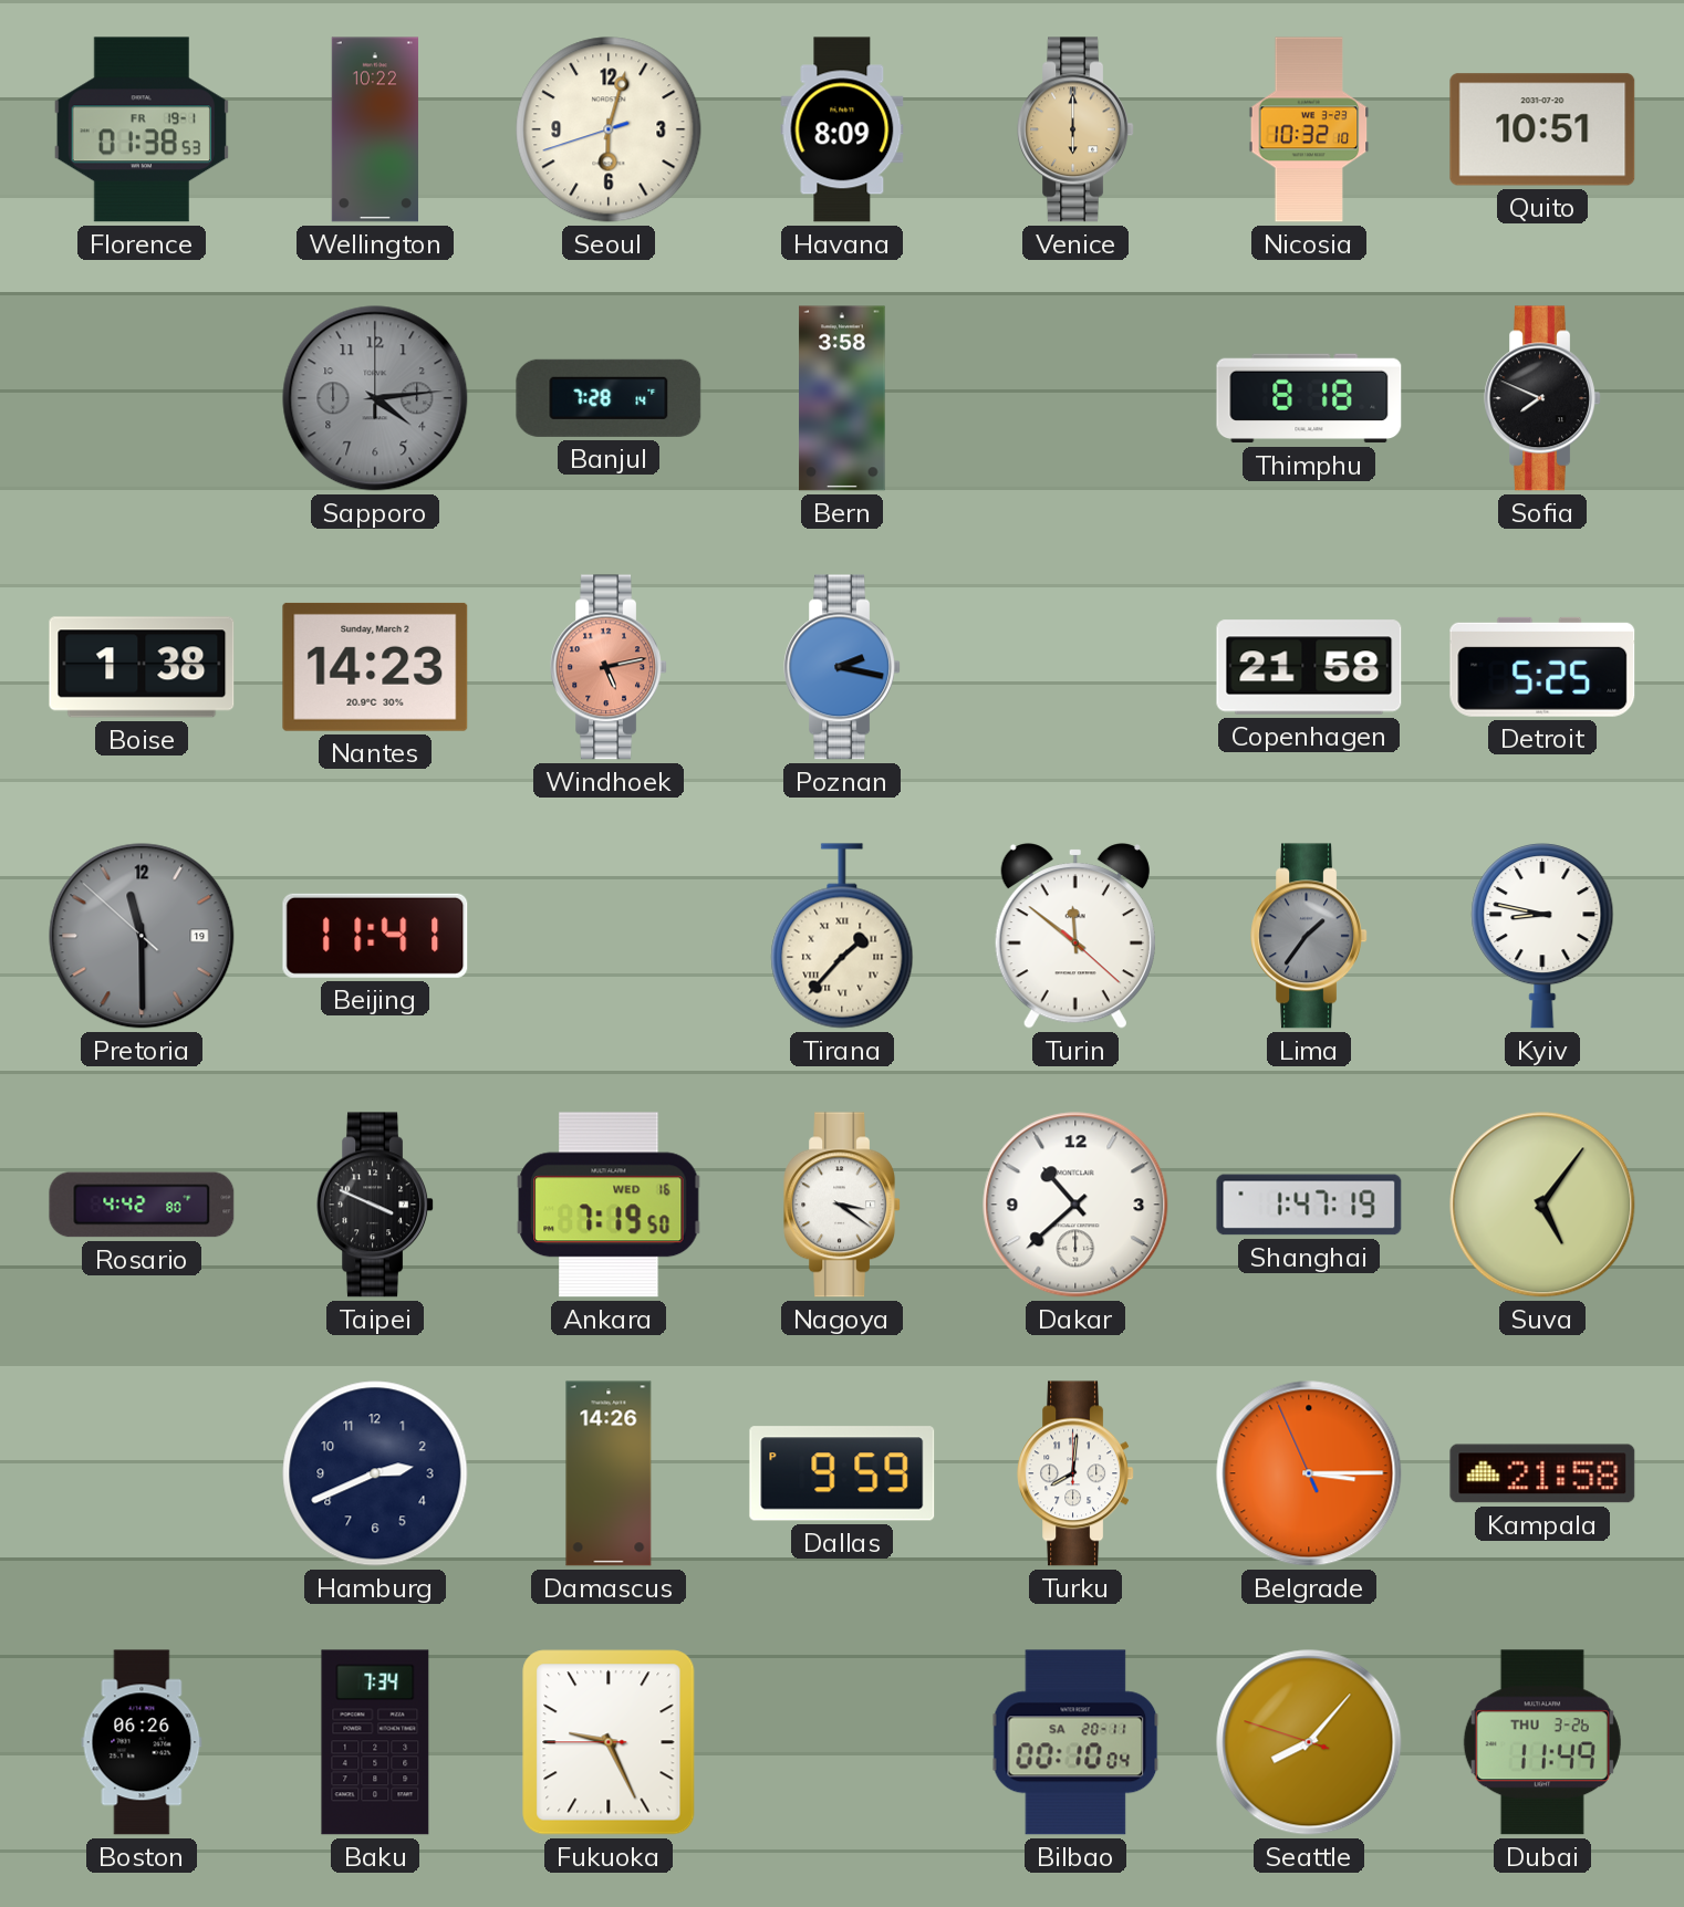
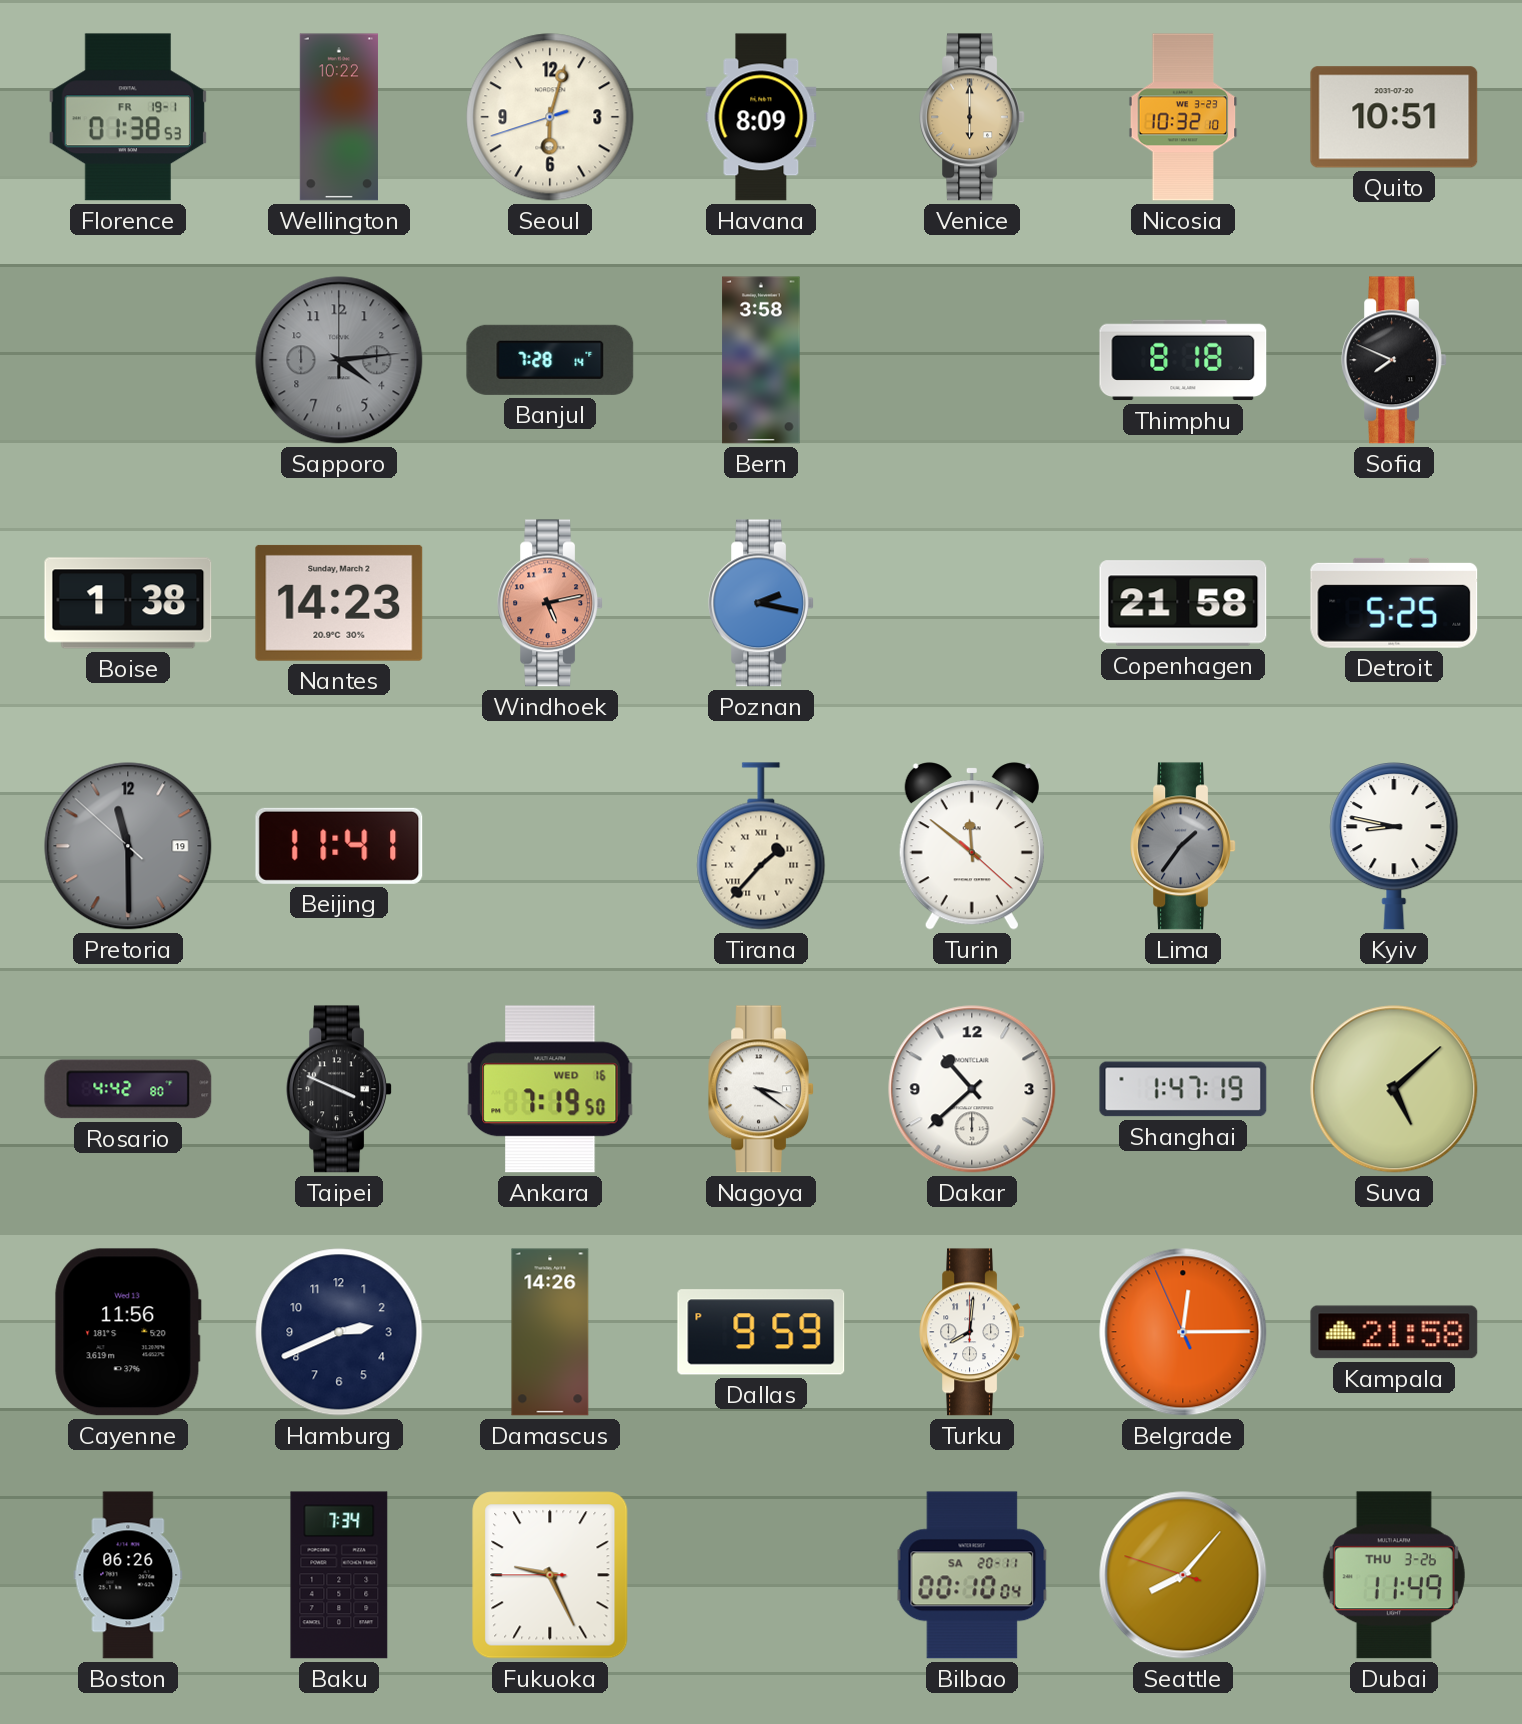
Suva: 5:06 -> 5:08 (1394, 1089)
Cayenne: none -> 11:56 (128, 1332)
Belgrade: 3:14 -> 12:14 (1183, 1332)
